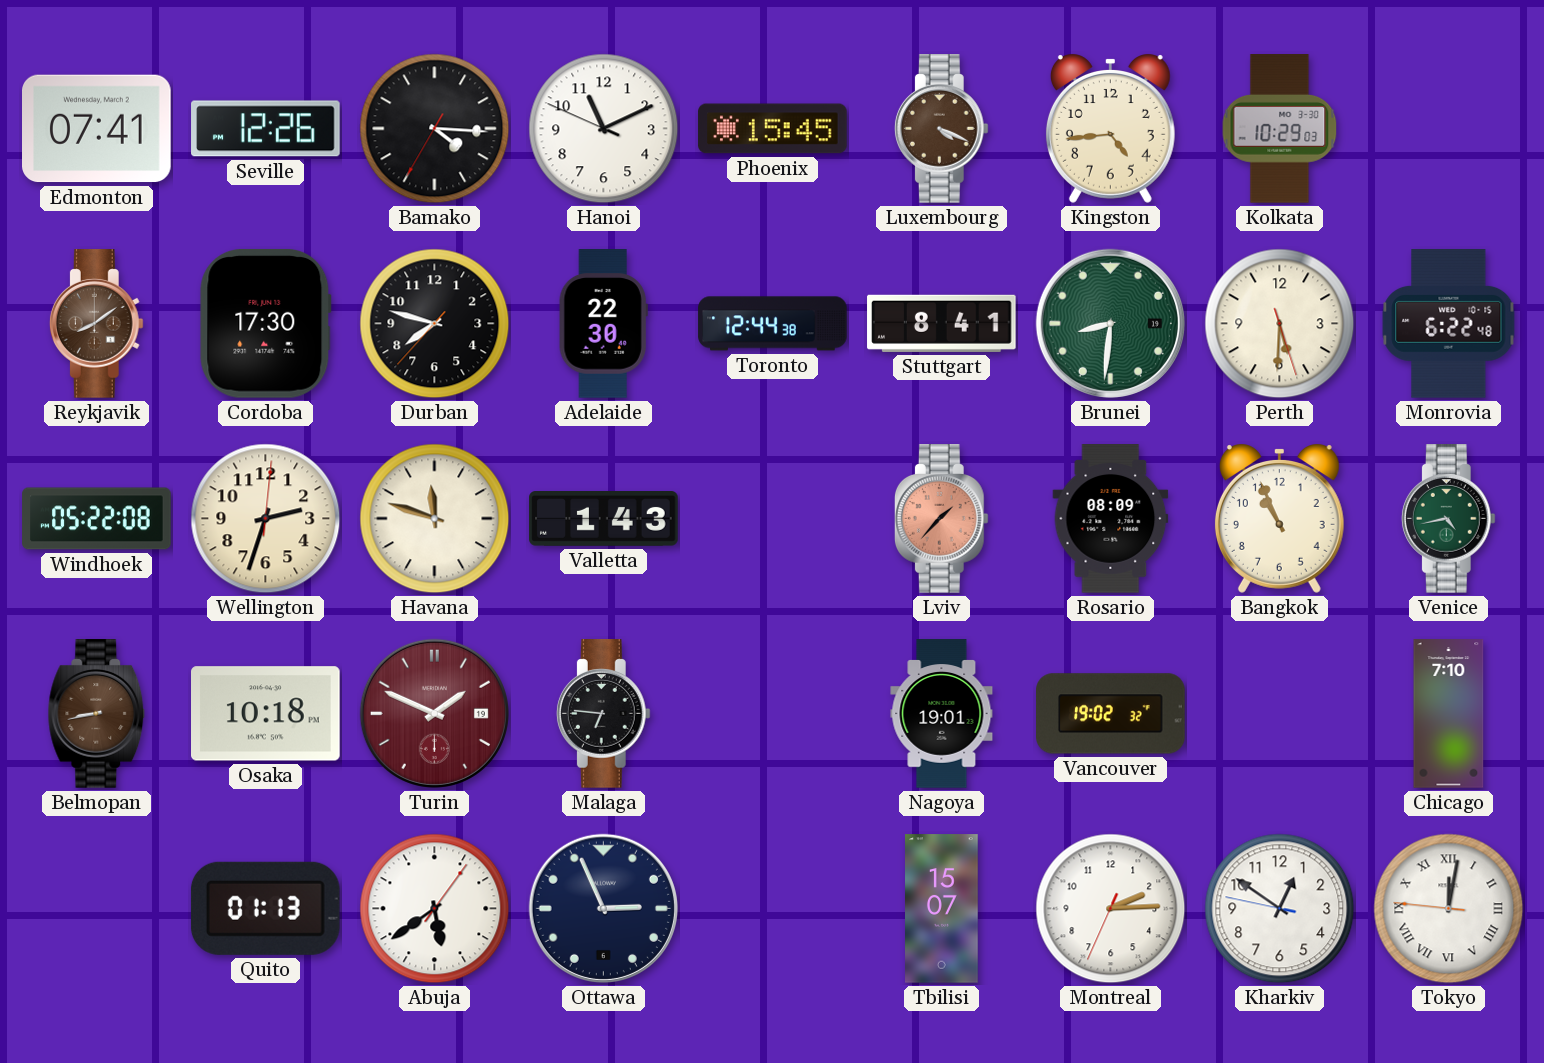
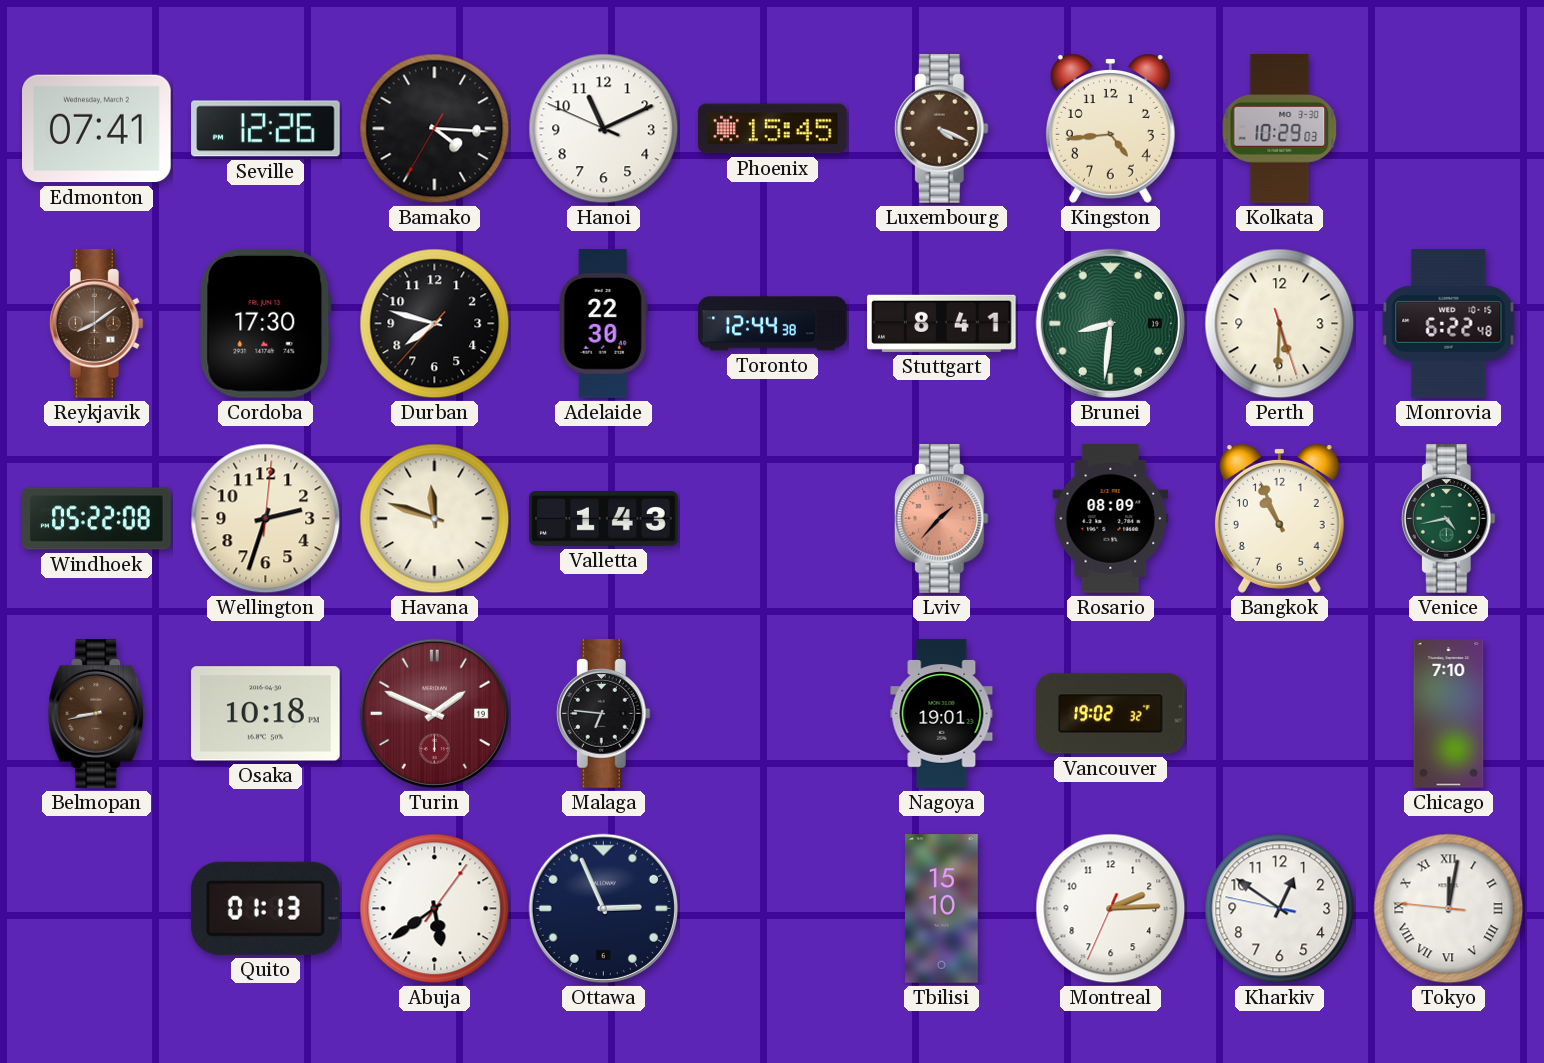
Tbilisi: 15:07 -> 15:10 (942, 909)
